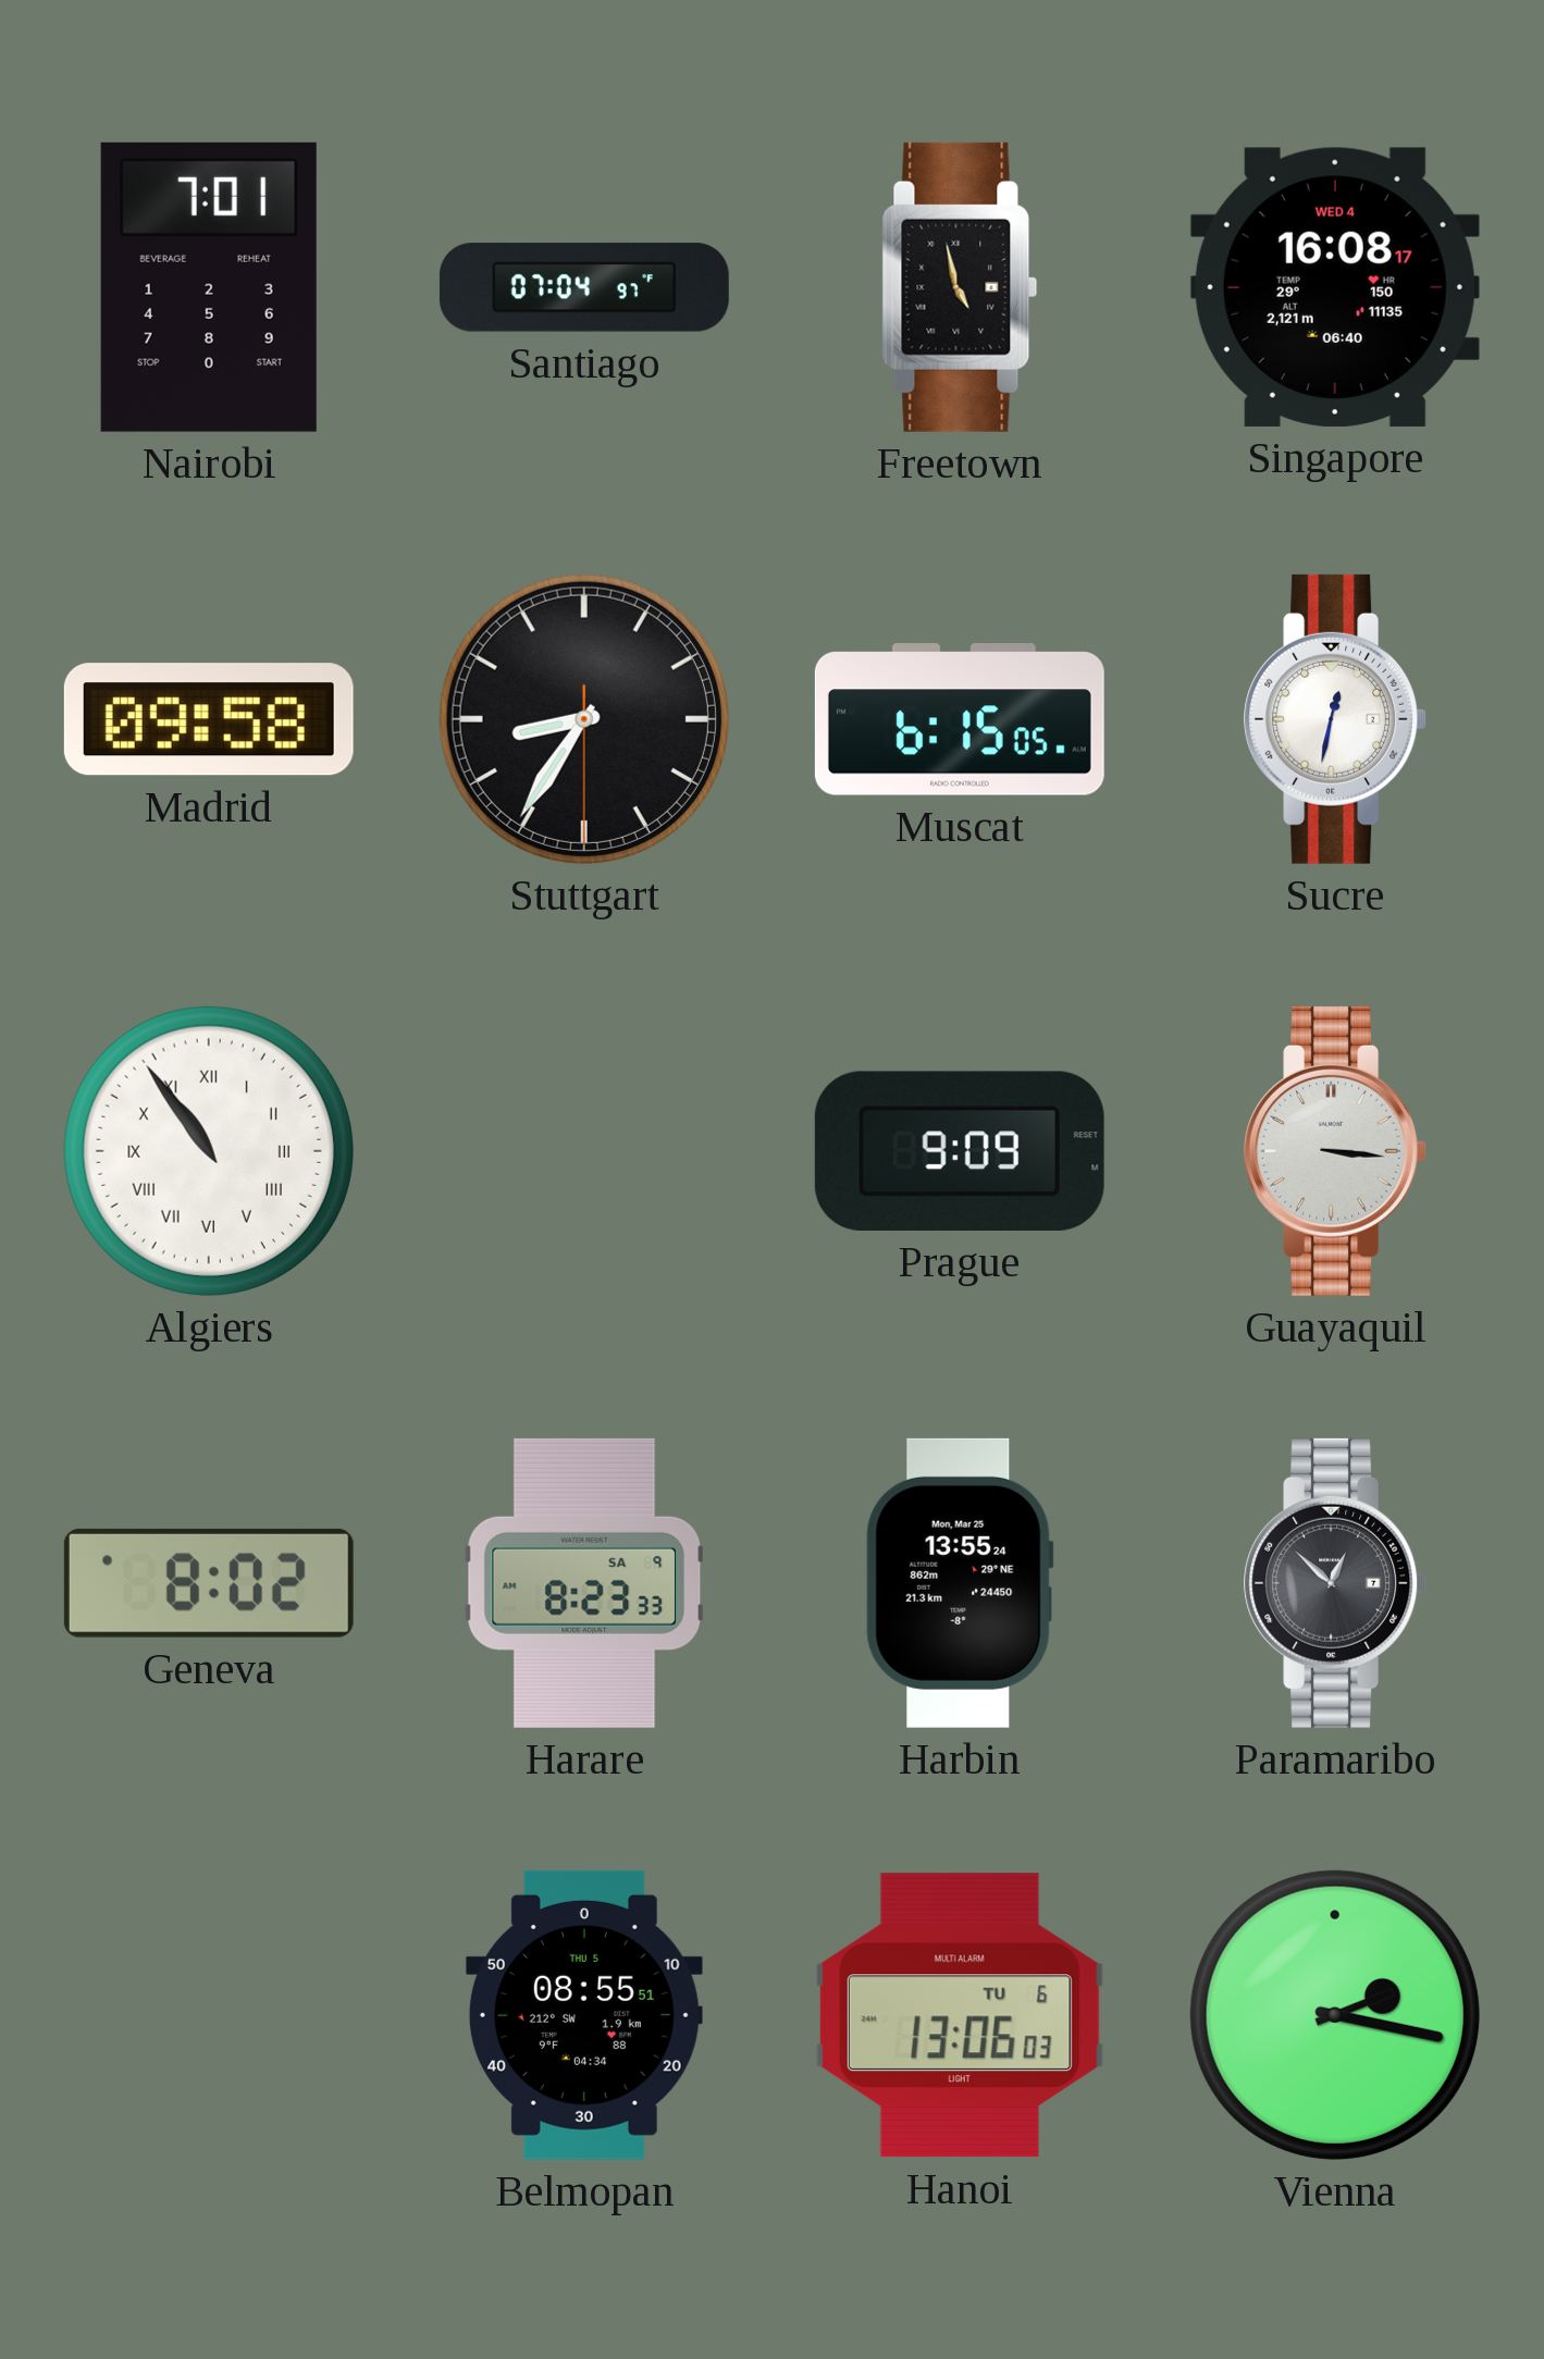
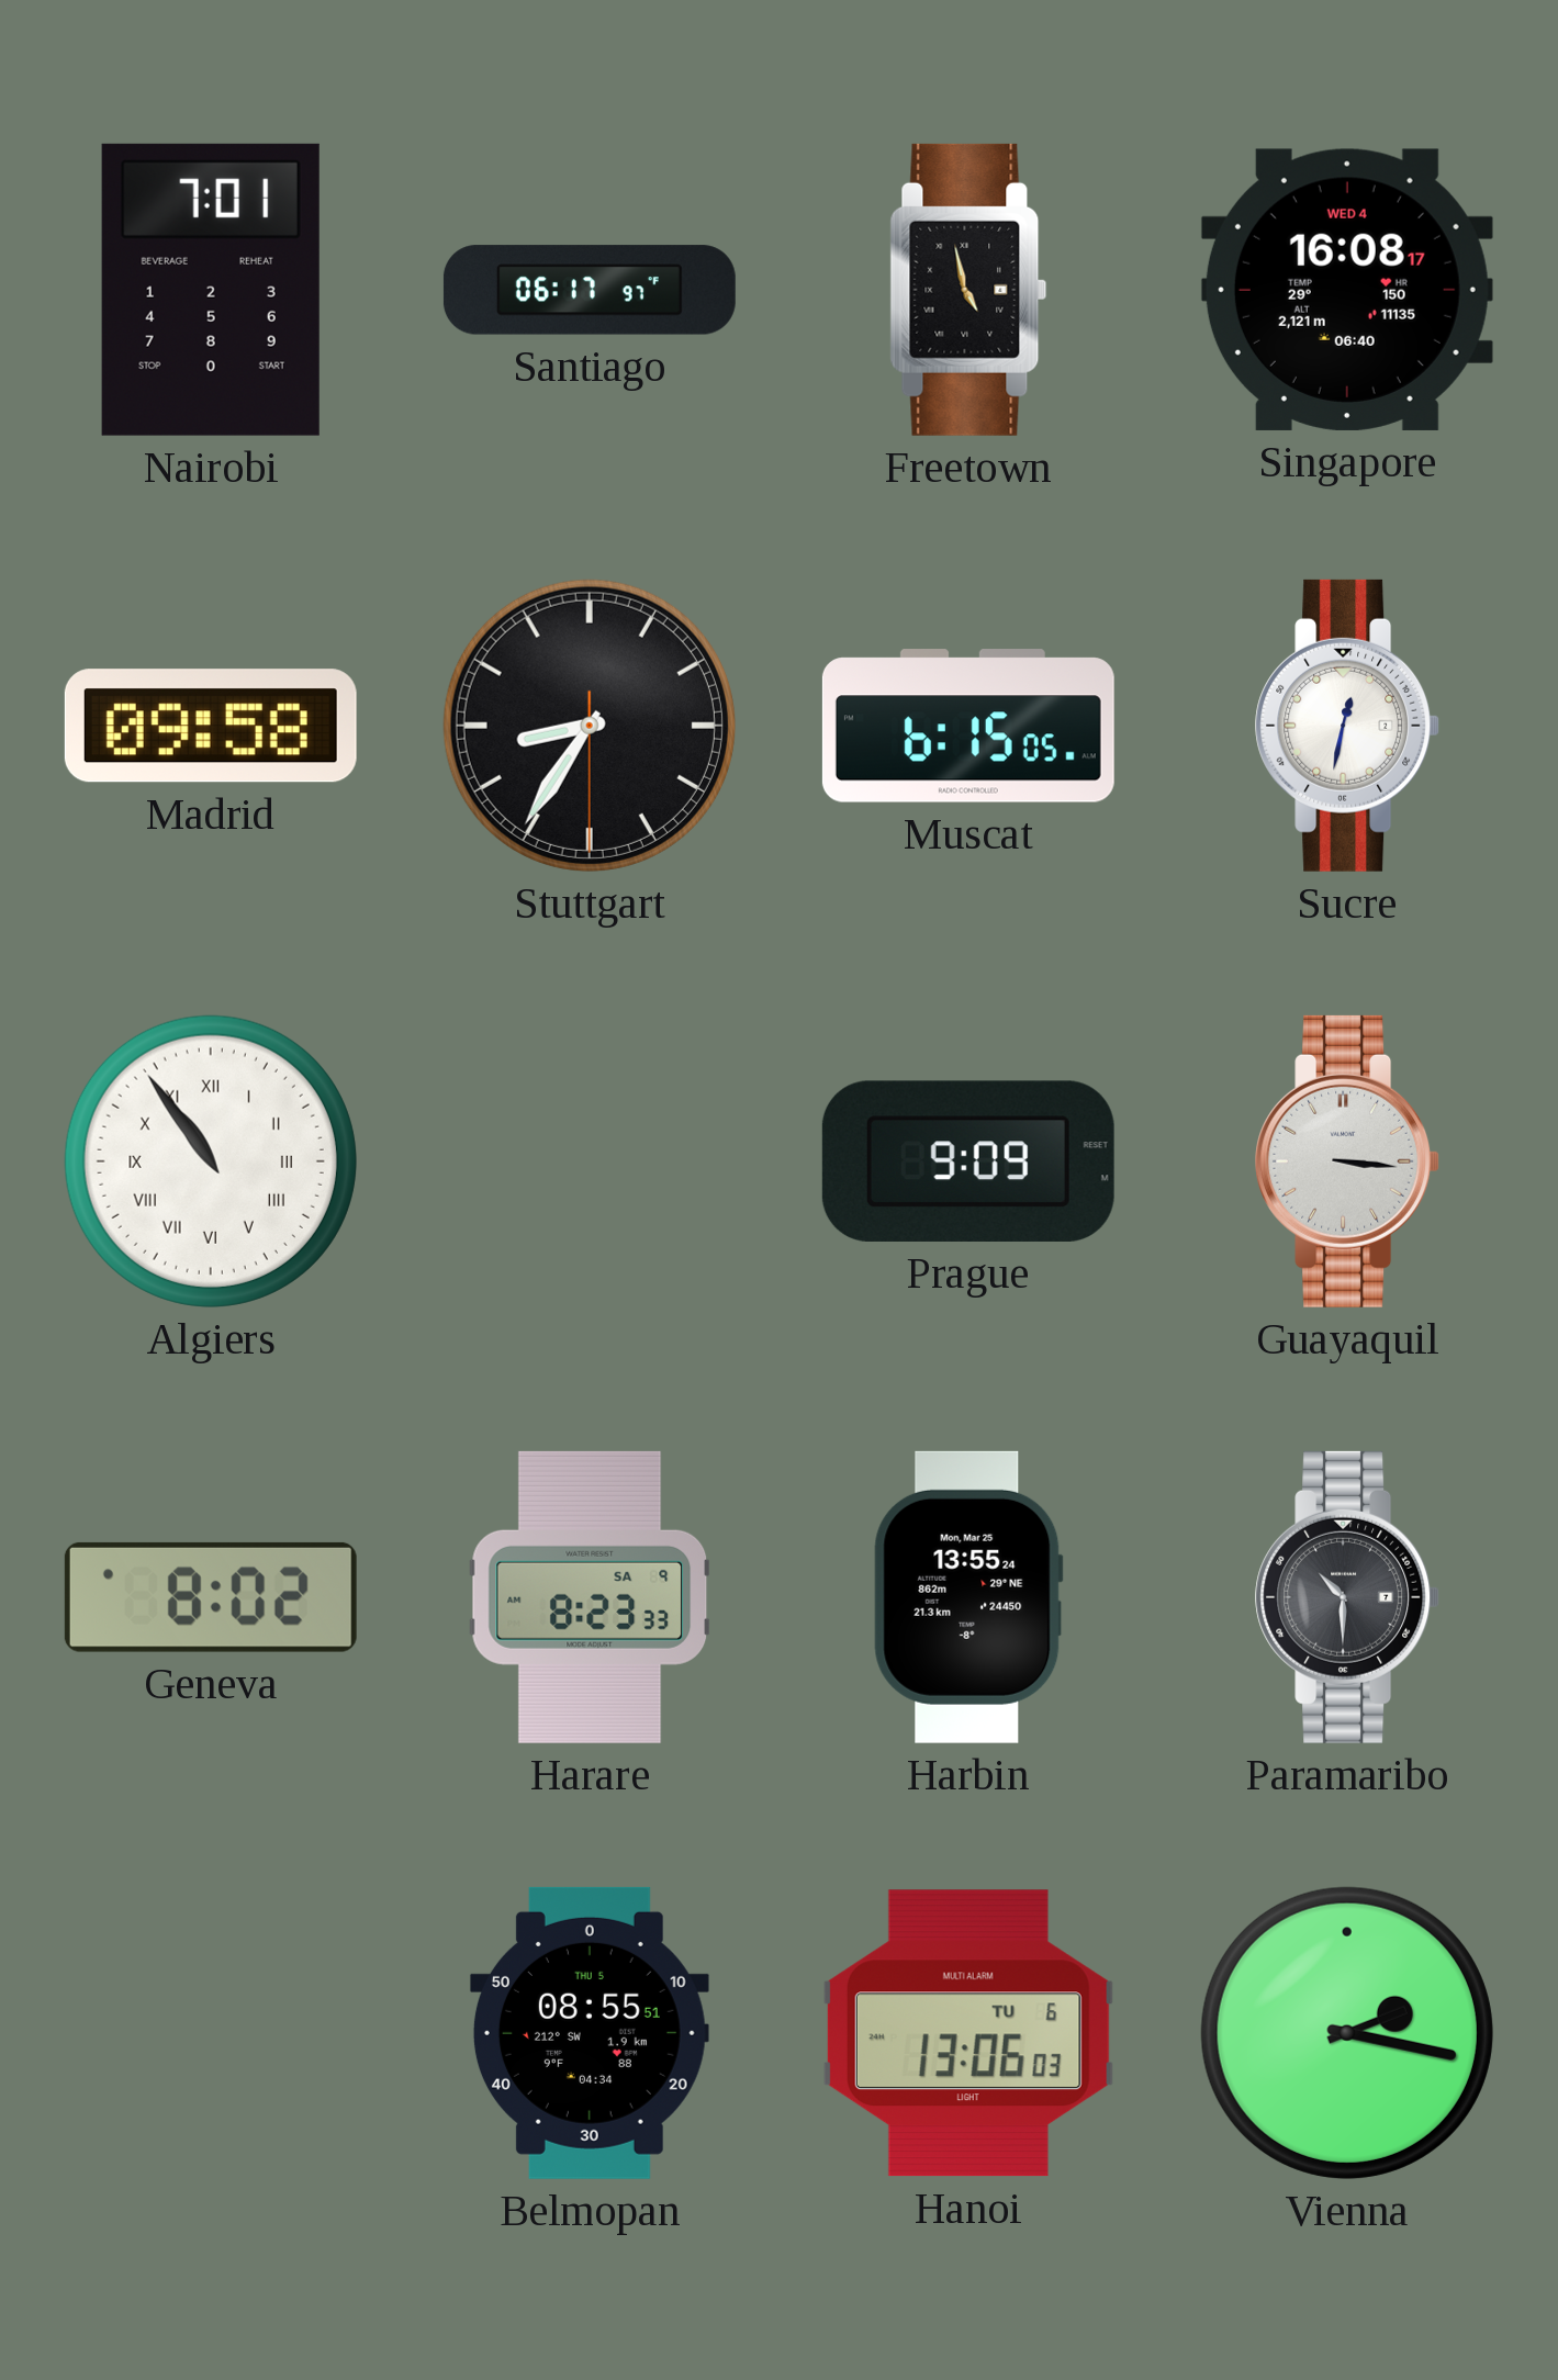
Santiago: 07:04 -> 06:17 (590, 290)
Paramaribo: 12:52 -> 10:30 (1347, 1597)
